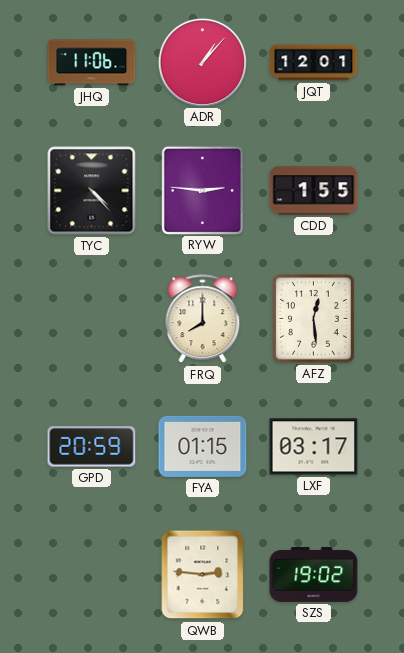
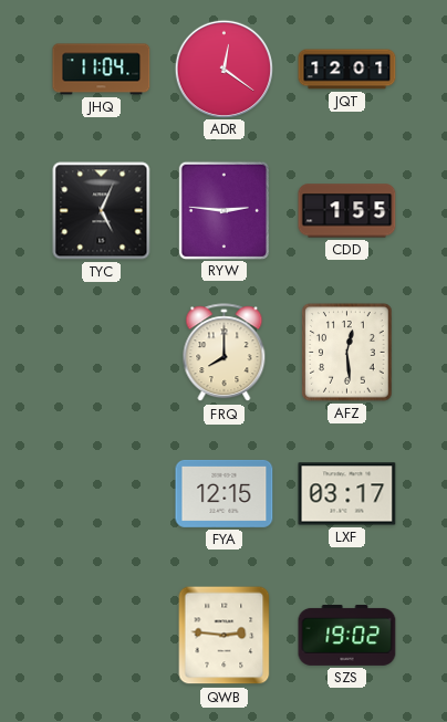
JHQ: 11:06 -> 11:04 (102, 70)
ADR: 1:07 -> 12:21 (224, 69)
TYC: 4:23 -> 5:04 (102, 211)
GPD: 20:59 -> none (92, 447)
FYA: 01:15 -> 12:15 (225, 493)
